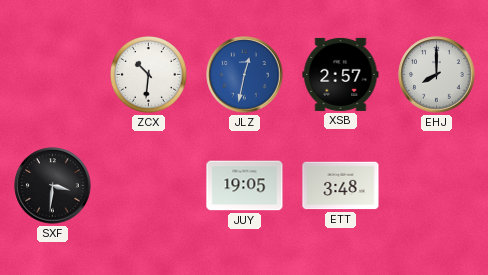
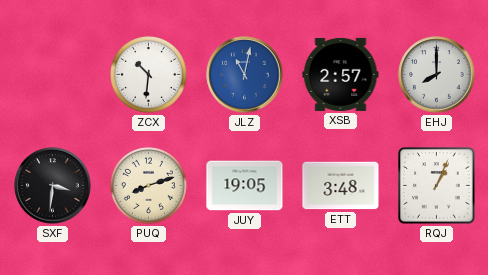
JLZ: 12:32 -> 11:02 (245, 75)
PUQ: none -> 8:12 (148, 185)
RQJ: none -> 1:04 (437, 186)
